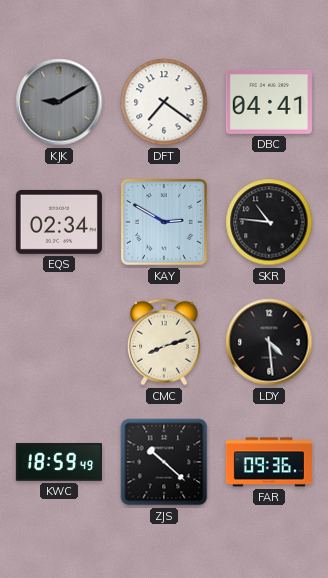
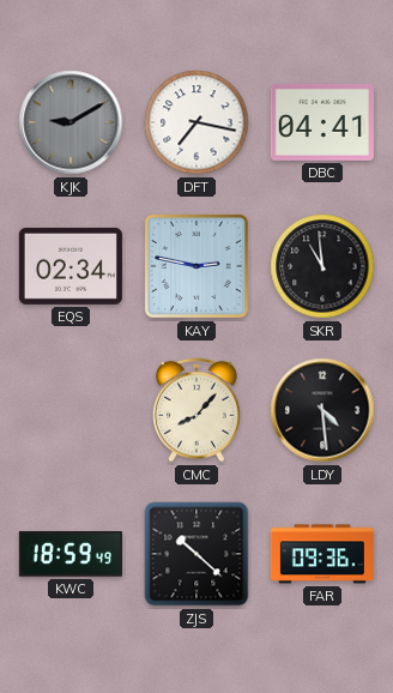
DFT: 7:21 -> 7:17 (196, 122)
KAY: 2:50 -> 2:47 (196, 266)
SKR: 10:46 -> 10:59 (322, 266)
CMC: 8:12 -> 8:07 (198, 410)
